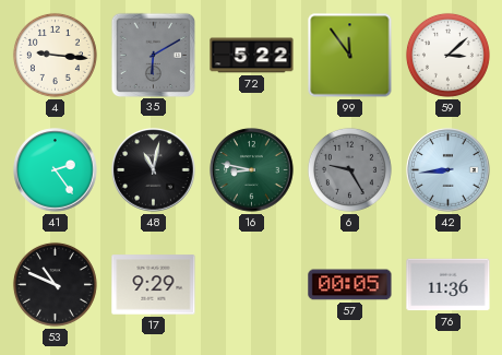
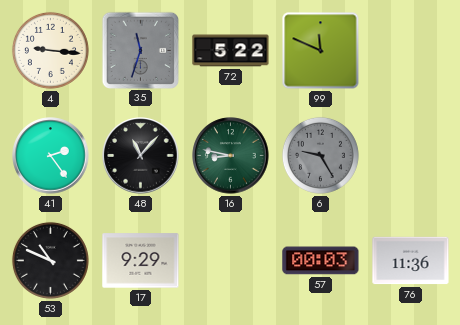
35: 6:10 -> 11:33 (140, 50)
99: 11:54 -> 11:49 (321, 51)
59: 3:08 -> none (447, 55)
48: 11:02 -> 11:07 (141, 156)
42: 8:44 -> none (449, 170)
57: 00:05 -> 00:03 (321, 261)
